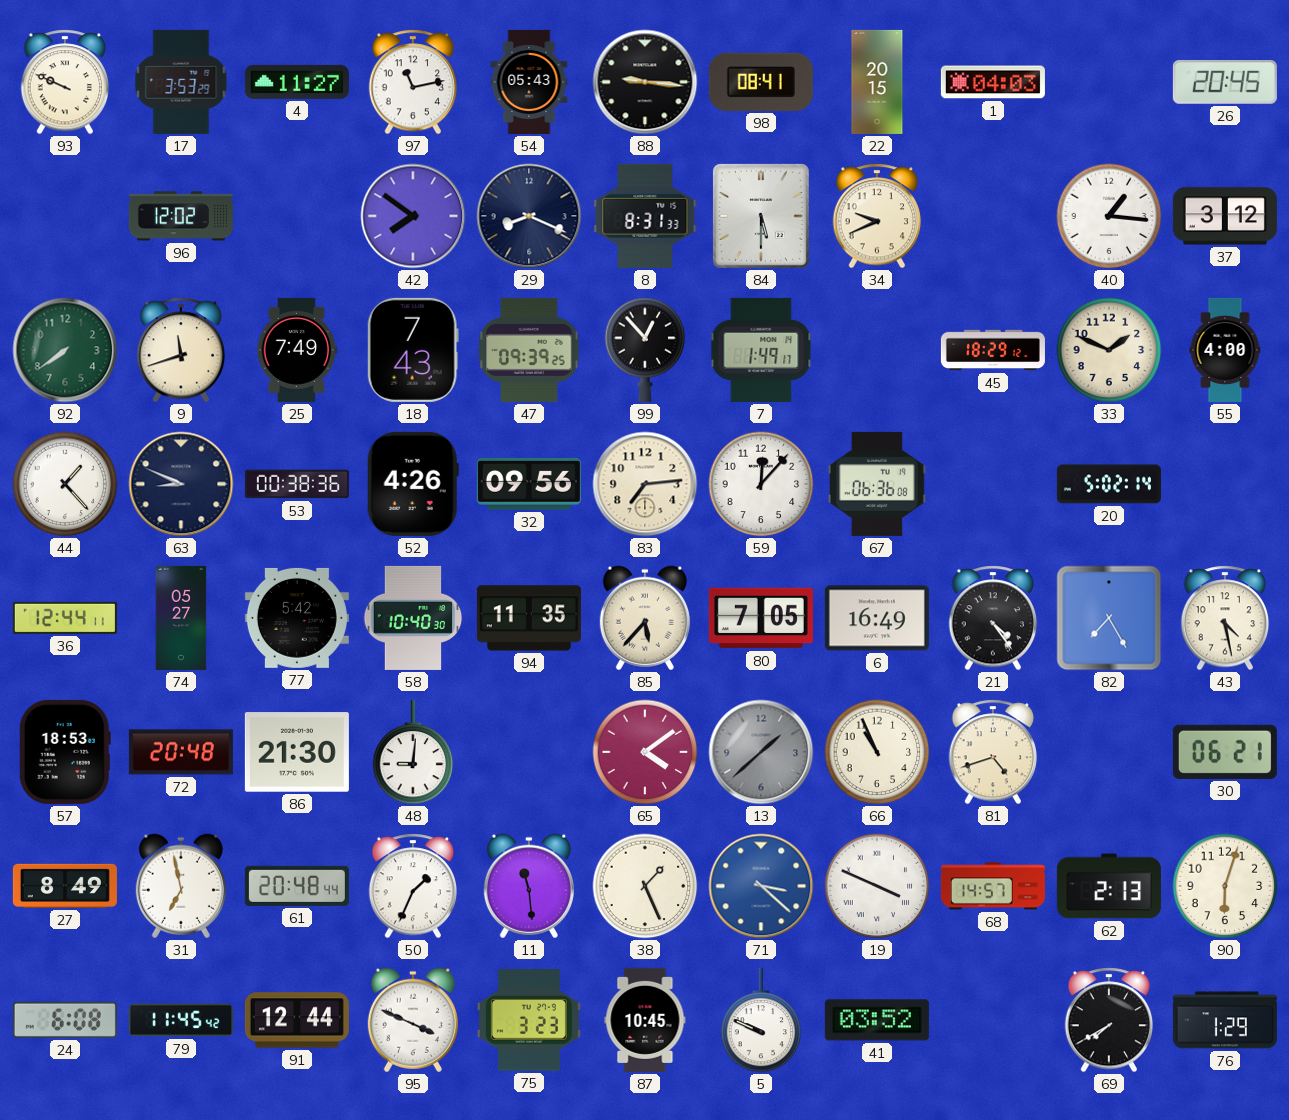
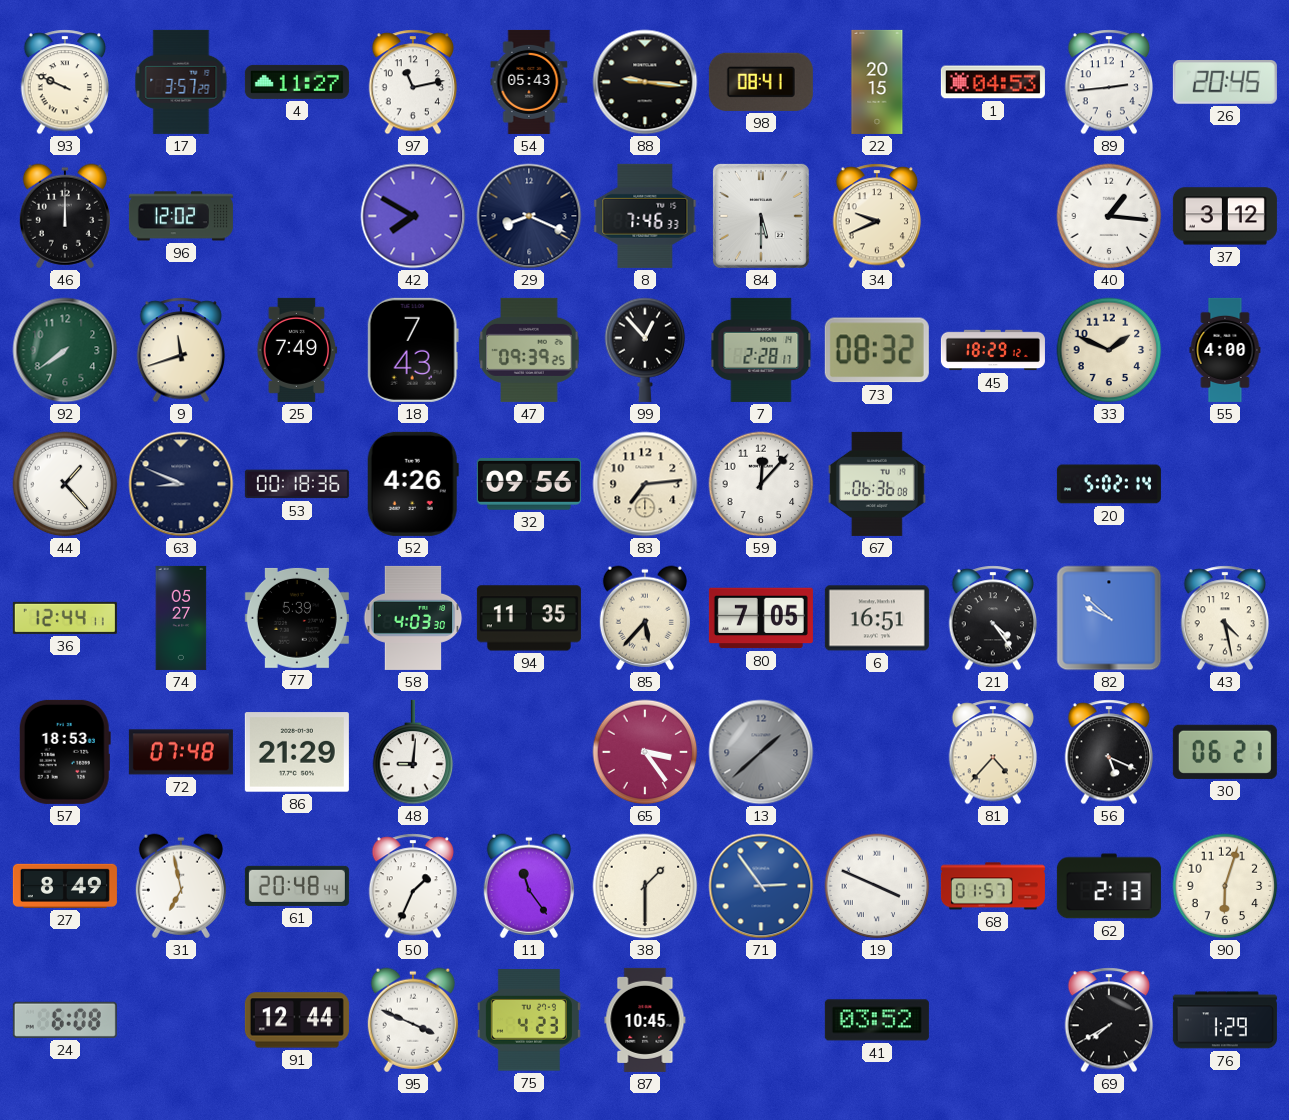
17: 3:53 -> 3:57 (181, 82)
1: 04:03 -> 04:53 (993, 82)
89: none -> 2:44 (1109, 82)
46: none -> 12:00 (65, 216)
42: 7:51 -> 7:50 (413, 216)
8: 8:31 -> 7:46 (645, 216)
7: 1:49 -> 2:28 (761, 350)
73: none -> 08:32 (877, 350)
53: 00:38 -> 00:18 (297, 484)
77: 5:42 -> 5:39 (297, 618)
58: 10:40 -> 4:03 (413, 618)
6: 16:49 -> 16:51 (877, 618)
82: 7:25 -> 9:52 (1109, 618)
72: 20:48 -> 07:48 (181, 752)
86: 21:30 -> 21:29 (297, 752)
65: 4:09 -> 3:24 (645, 752)
66: 10:56 -> none (877, 752)
81: 4:42 -> 4:37 (993, 752)
56: none -> 5:19 (1109, 752)
11: 11:29 -> 11:24 (529, 886)
38: 1:26 -> 1:30 (645, 886)
71: 3:22 -> 2:54 (761, 886)
68: 14:57 -> 01:57 (993, 886)
79: 11:45 -> none (181, 1020)
75: 3:23 -> 4:23 (529, 1020)
5: 9:49 -> none (761, 1020)
